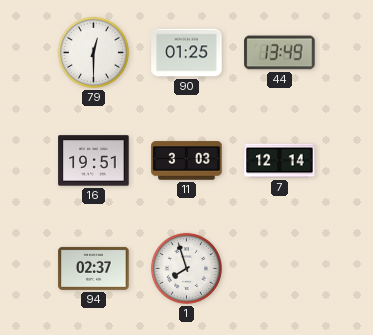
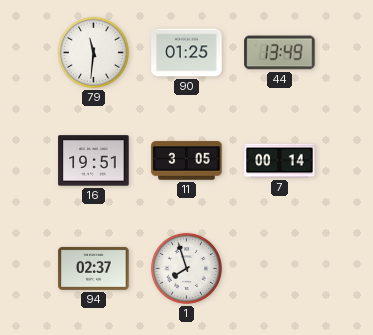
79: 12:30 -> 11:31 (93, 52)
11: 3:03 -> 3:05 (187, 161)
7: 12:14 -> 00:14 (280, 161)
